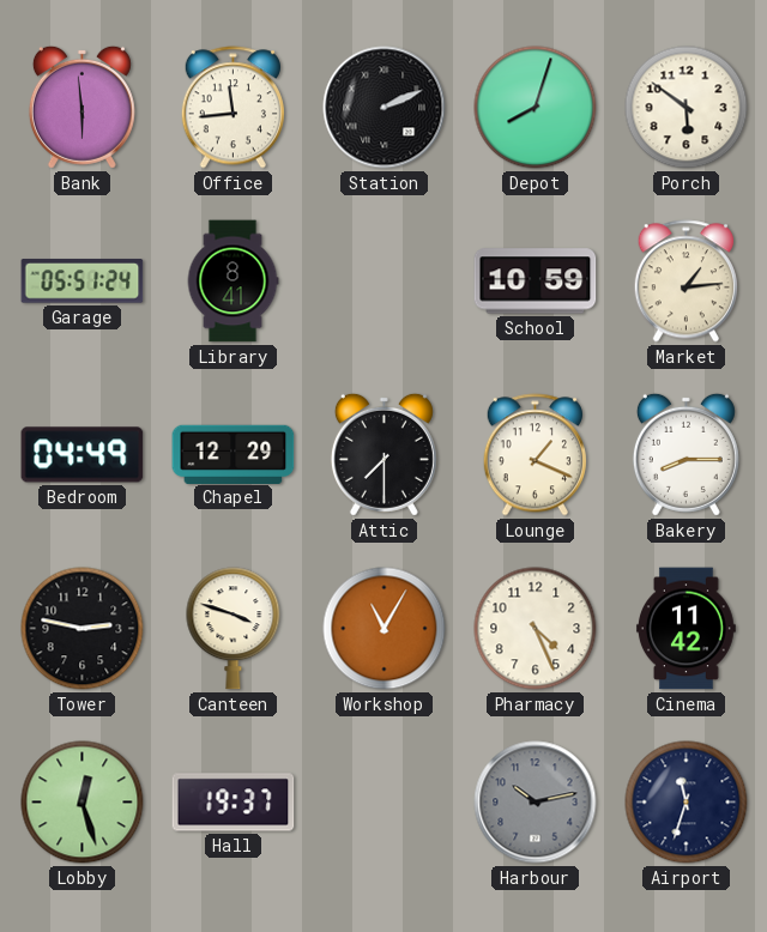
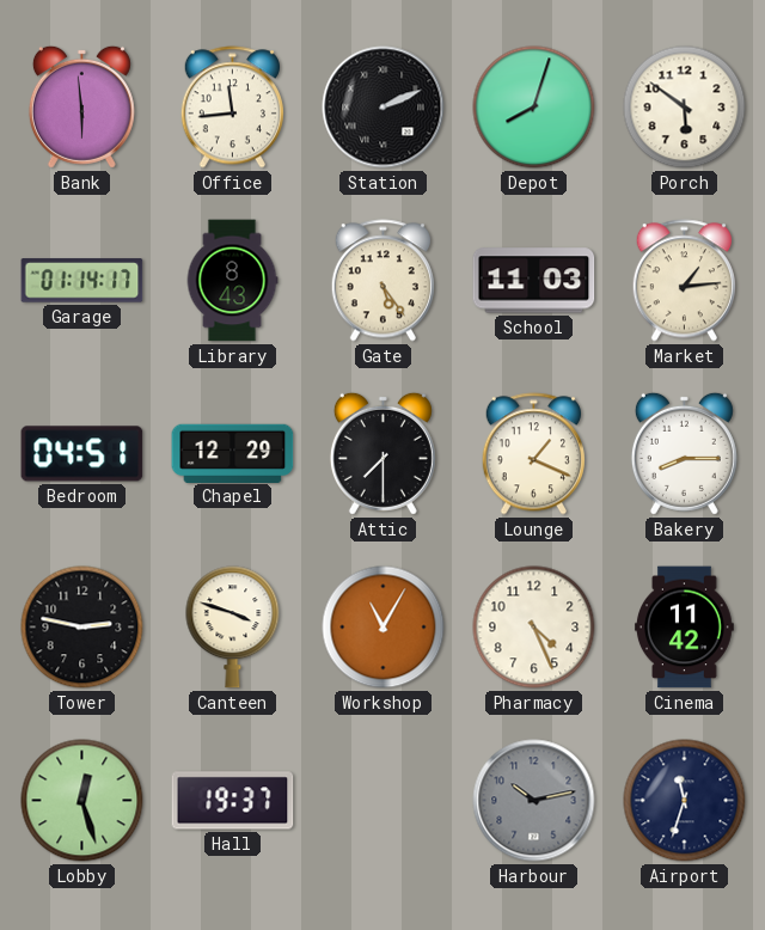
Garage: 05:51 -> 01:14 (82, 281)
Library: 8:41 -> 8:43 (232, 281)
Gate: none -> 5:24 (382, 281)
School: 10:59 -> 11:03 (534, 281)
Bedroom: 04:49 -> 04:51 (82, 454)
